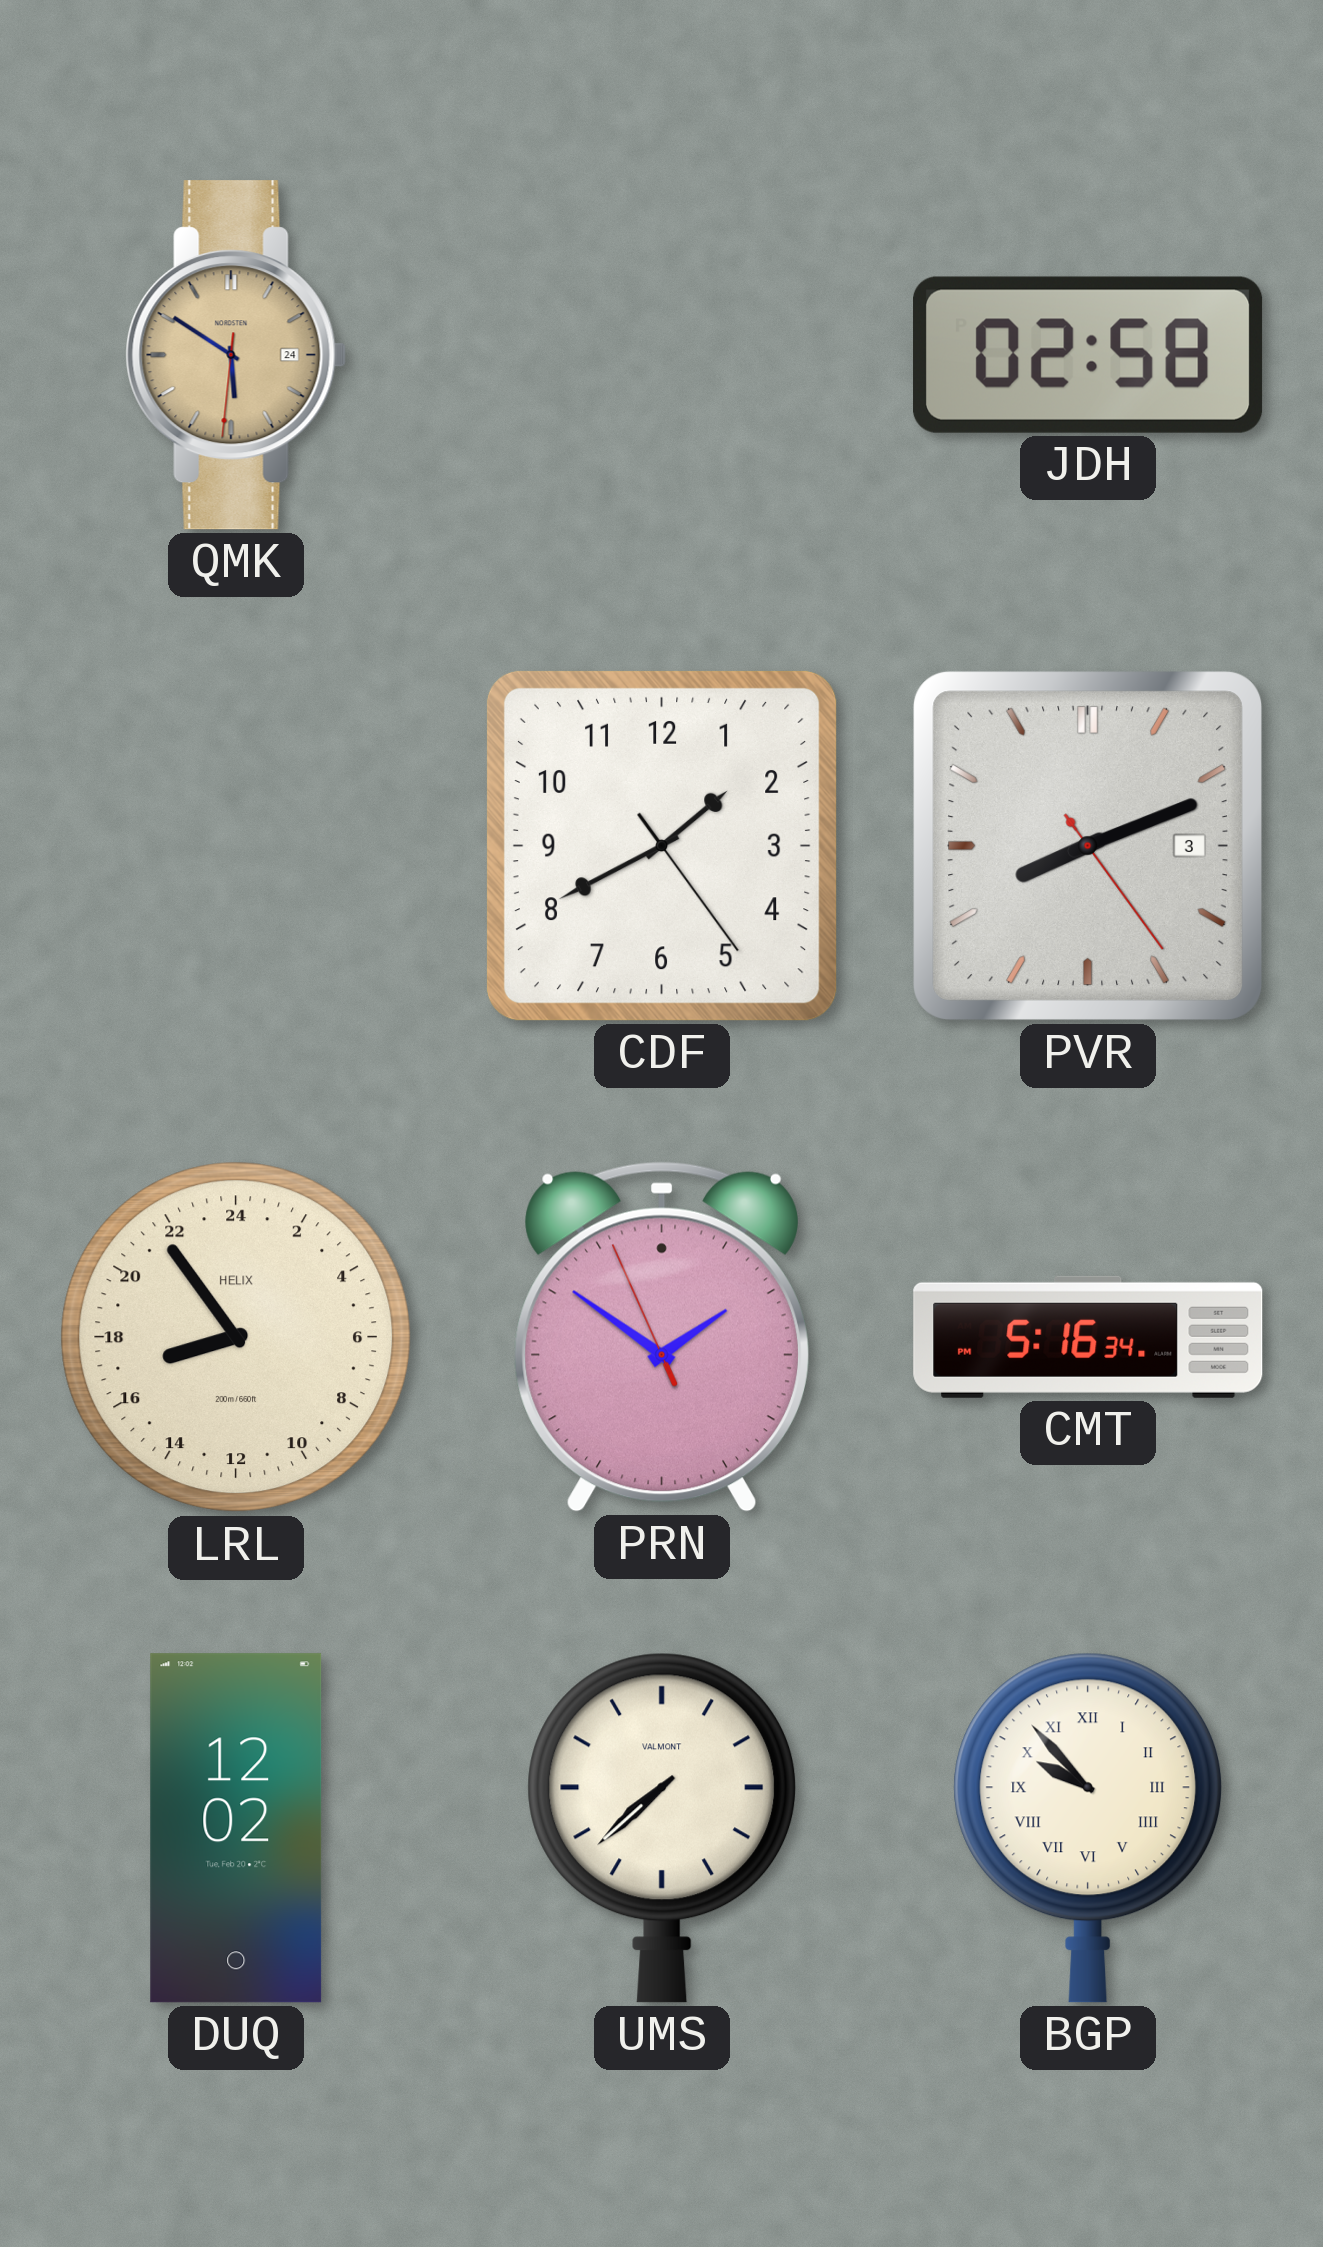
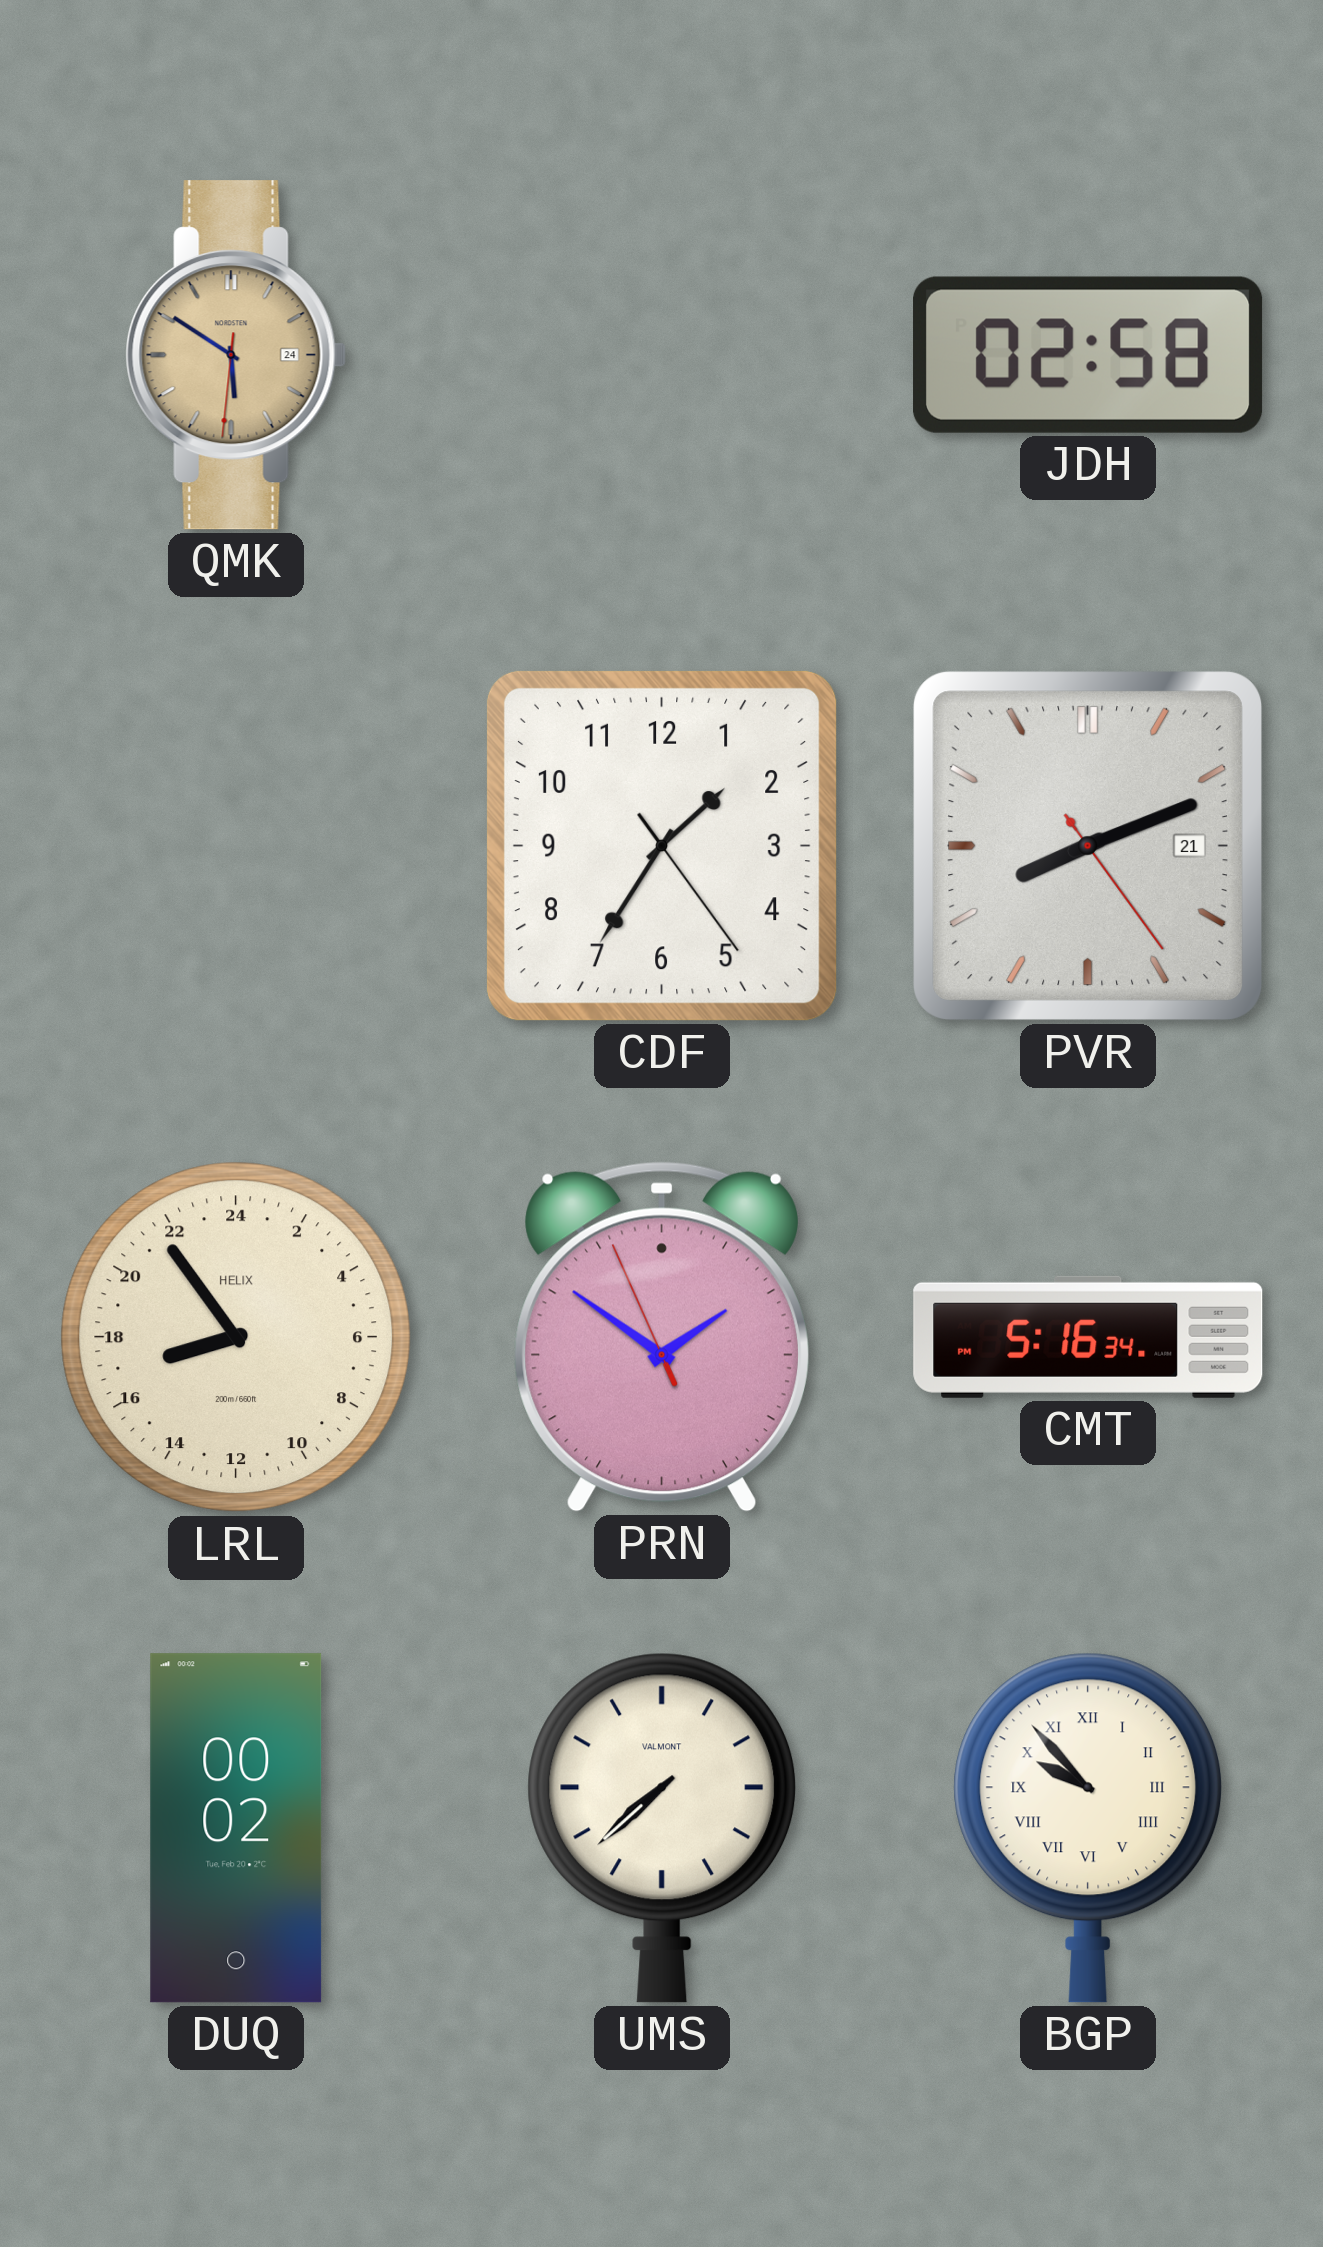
CDF: 1:40 -> 1:35 (662, 846)
PVR date: 3 -> 21 (1088, 846)
DUQ: 12:02 -> 00:02 (236, 1828)
